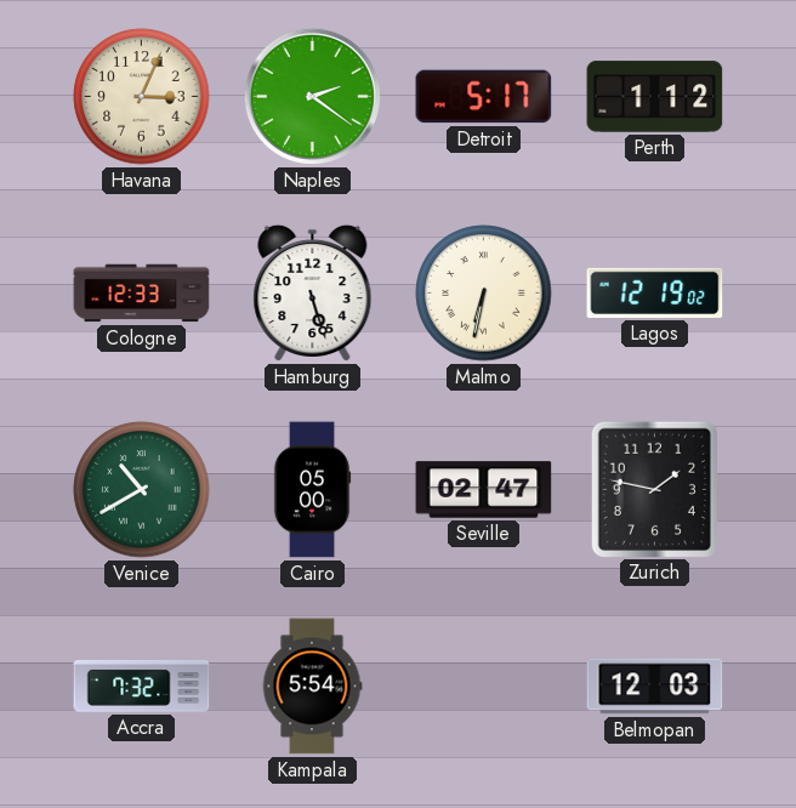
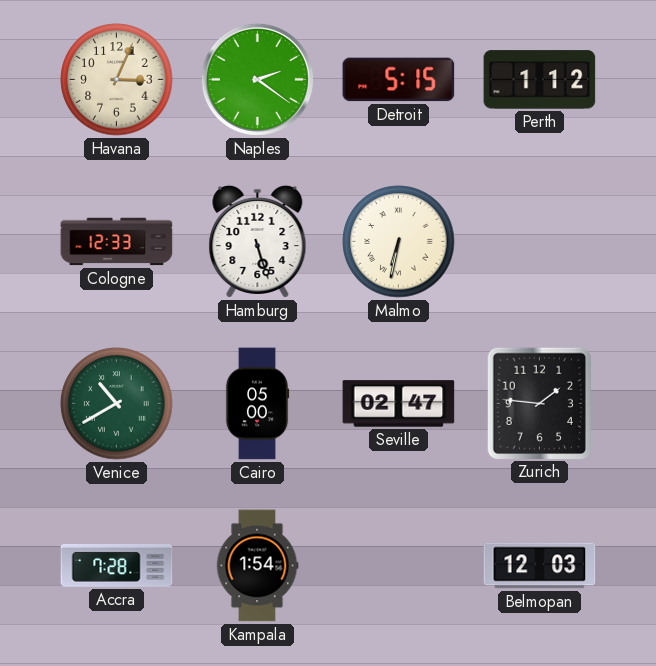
Detroit: 5:17 -> 5:15 (399, 80)
Lagos: 12:19 -> none (655, 292)
Zurich: 1:47 -> 1:46 (539, 403)
Accra: 7:32 -> 7:28 (117, 566)
Kampala: 5:54 -> 1:54 (257, 566)
